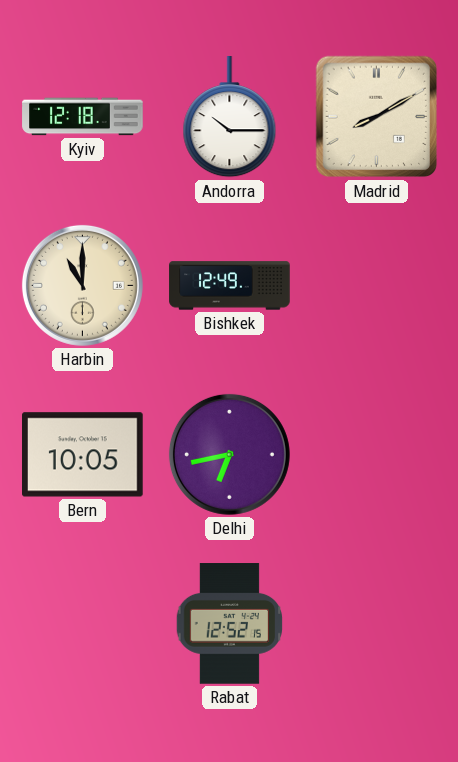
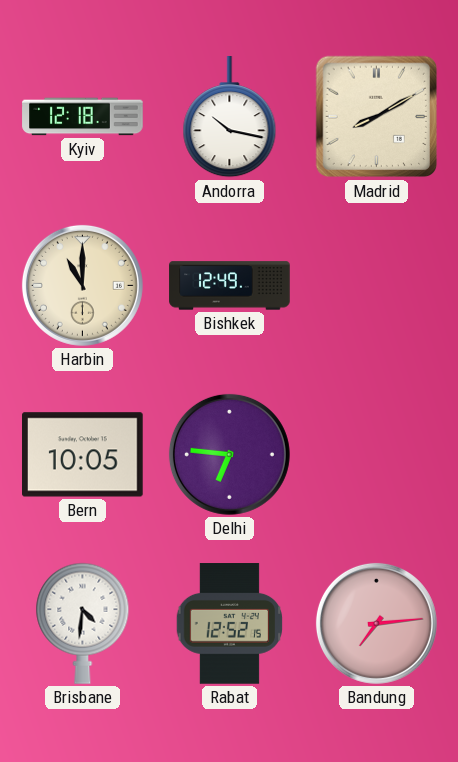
Andorra: 10:15 -> 10:17 (230, 117)
Delhi: 6:43 -> 6:46 (229, 454)
Brisbane: none -> 4:31 (83, 623)
Bandung: none -> 7:14 (376, 623)
